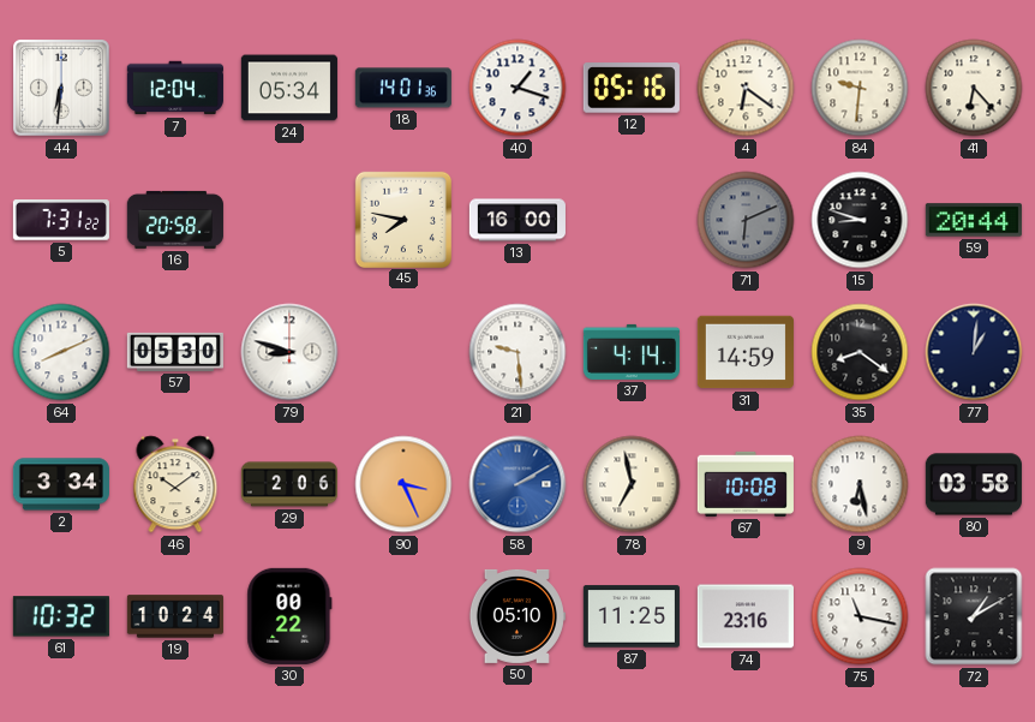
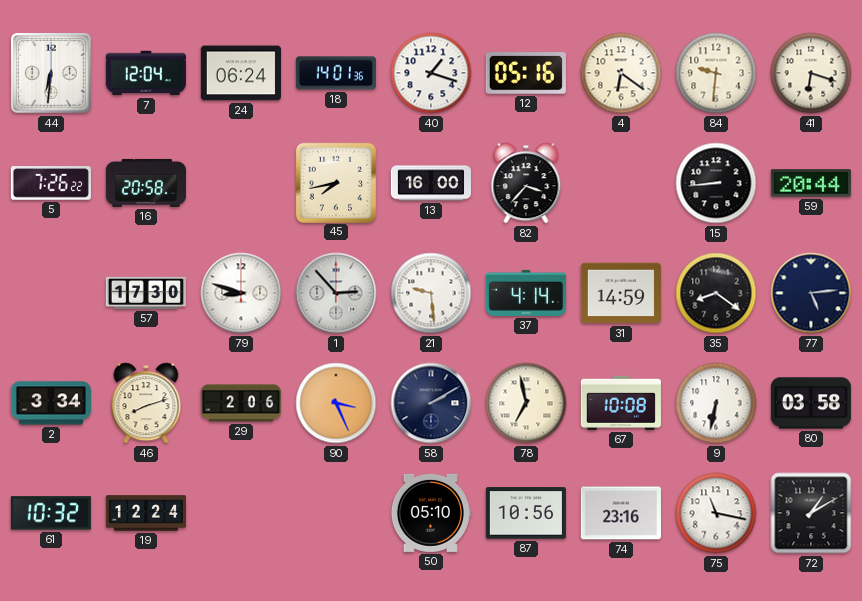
24: 05:34 -> 06:24 (241, 73)
41: 6:23 -> 6:18 (811, 73)
5: 7:31 -> 7:26 (51, 183)
45: 7:47 -> 7:43 (335, 182)
82: none -> 3:37 (526, 183)
71: 6:11 -> none (746, 220)
15: 8:48 -> 8:44 (716, 183)
64: 8:11 -> none (61, 352)
57: 05:30 -> 17:30 (146, 293)
1: none -> 2:53 (336, 293)
77: 1:01 -> 5:14 (811, 293)
46: 10:09 -> 8:12 (146, 403)
58 dial: blue -> navy (431, 403)
9: 6:28 -> 6:32 (716, 403)
19: 10:24 -> 12:24 (146, 513)
30: 00:22 -> none (289, 616)
87: 11:25 -> 10:56 (526, 513)
